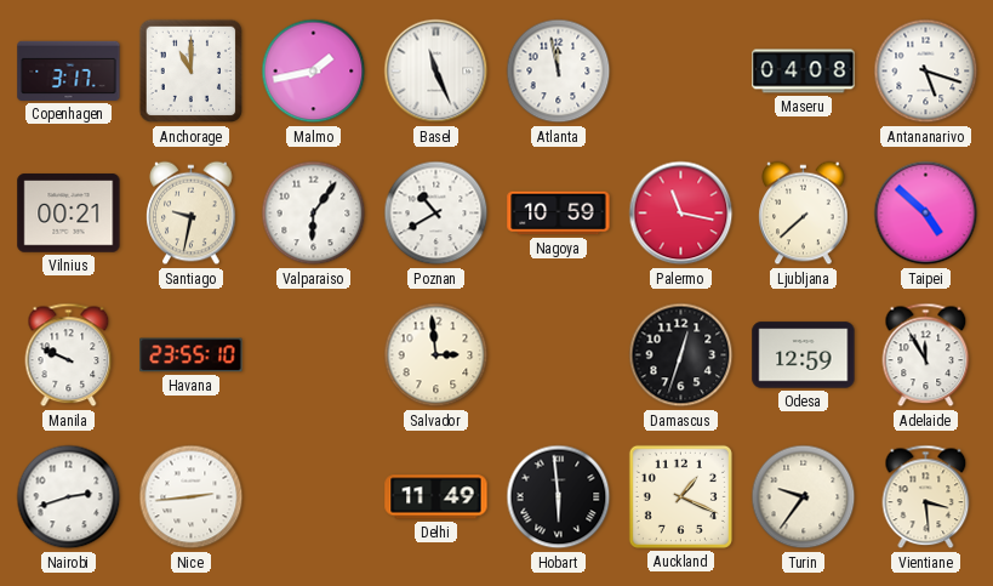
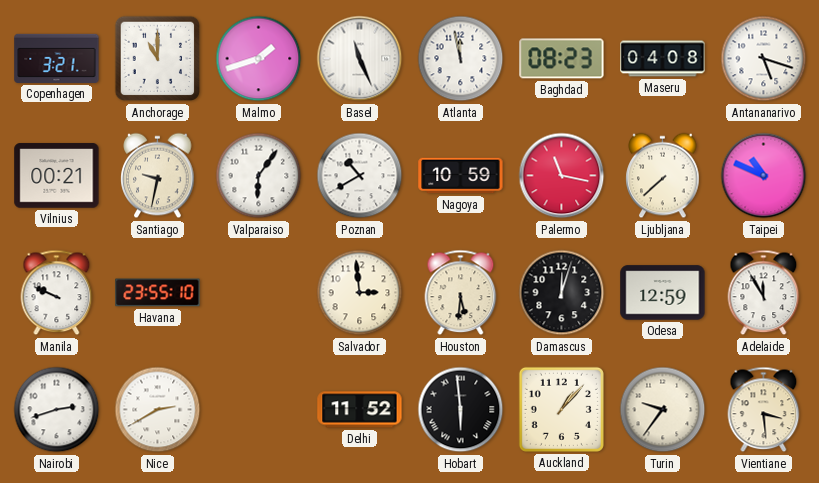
Copenhagen: 3:17 -> 3:21 (57, 58)
Malmo: 1:43 -> 1:42 (259, 59)
Baghdad: none -> 08:23 (562, 59)
Taipei: 4:52 -> 10:49 (764, 176)
Houston: none -> 5:31 (461, 293)
Damascus: 12:33 -> 12:03 (562, 293)
Nice: 2:44 -> 2:40 (158, 410)
Delhi: 11:49 -> 11:52 (360, 410)
Auckland: 1:19 -> 1:07 (561, 409)
